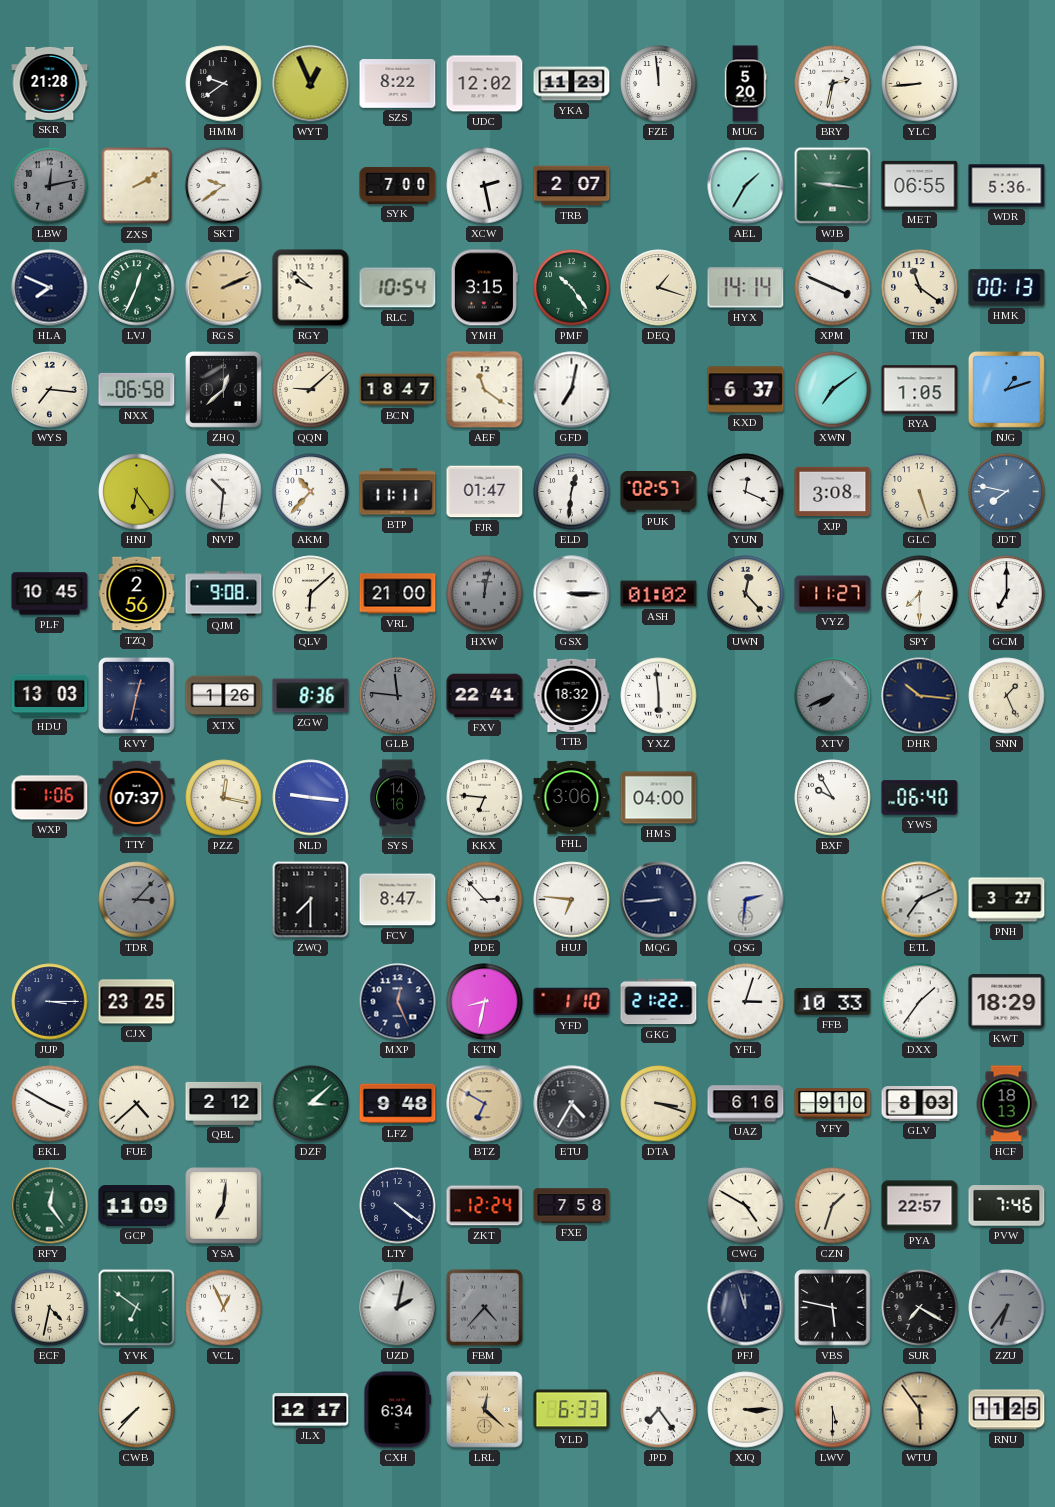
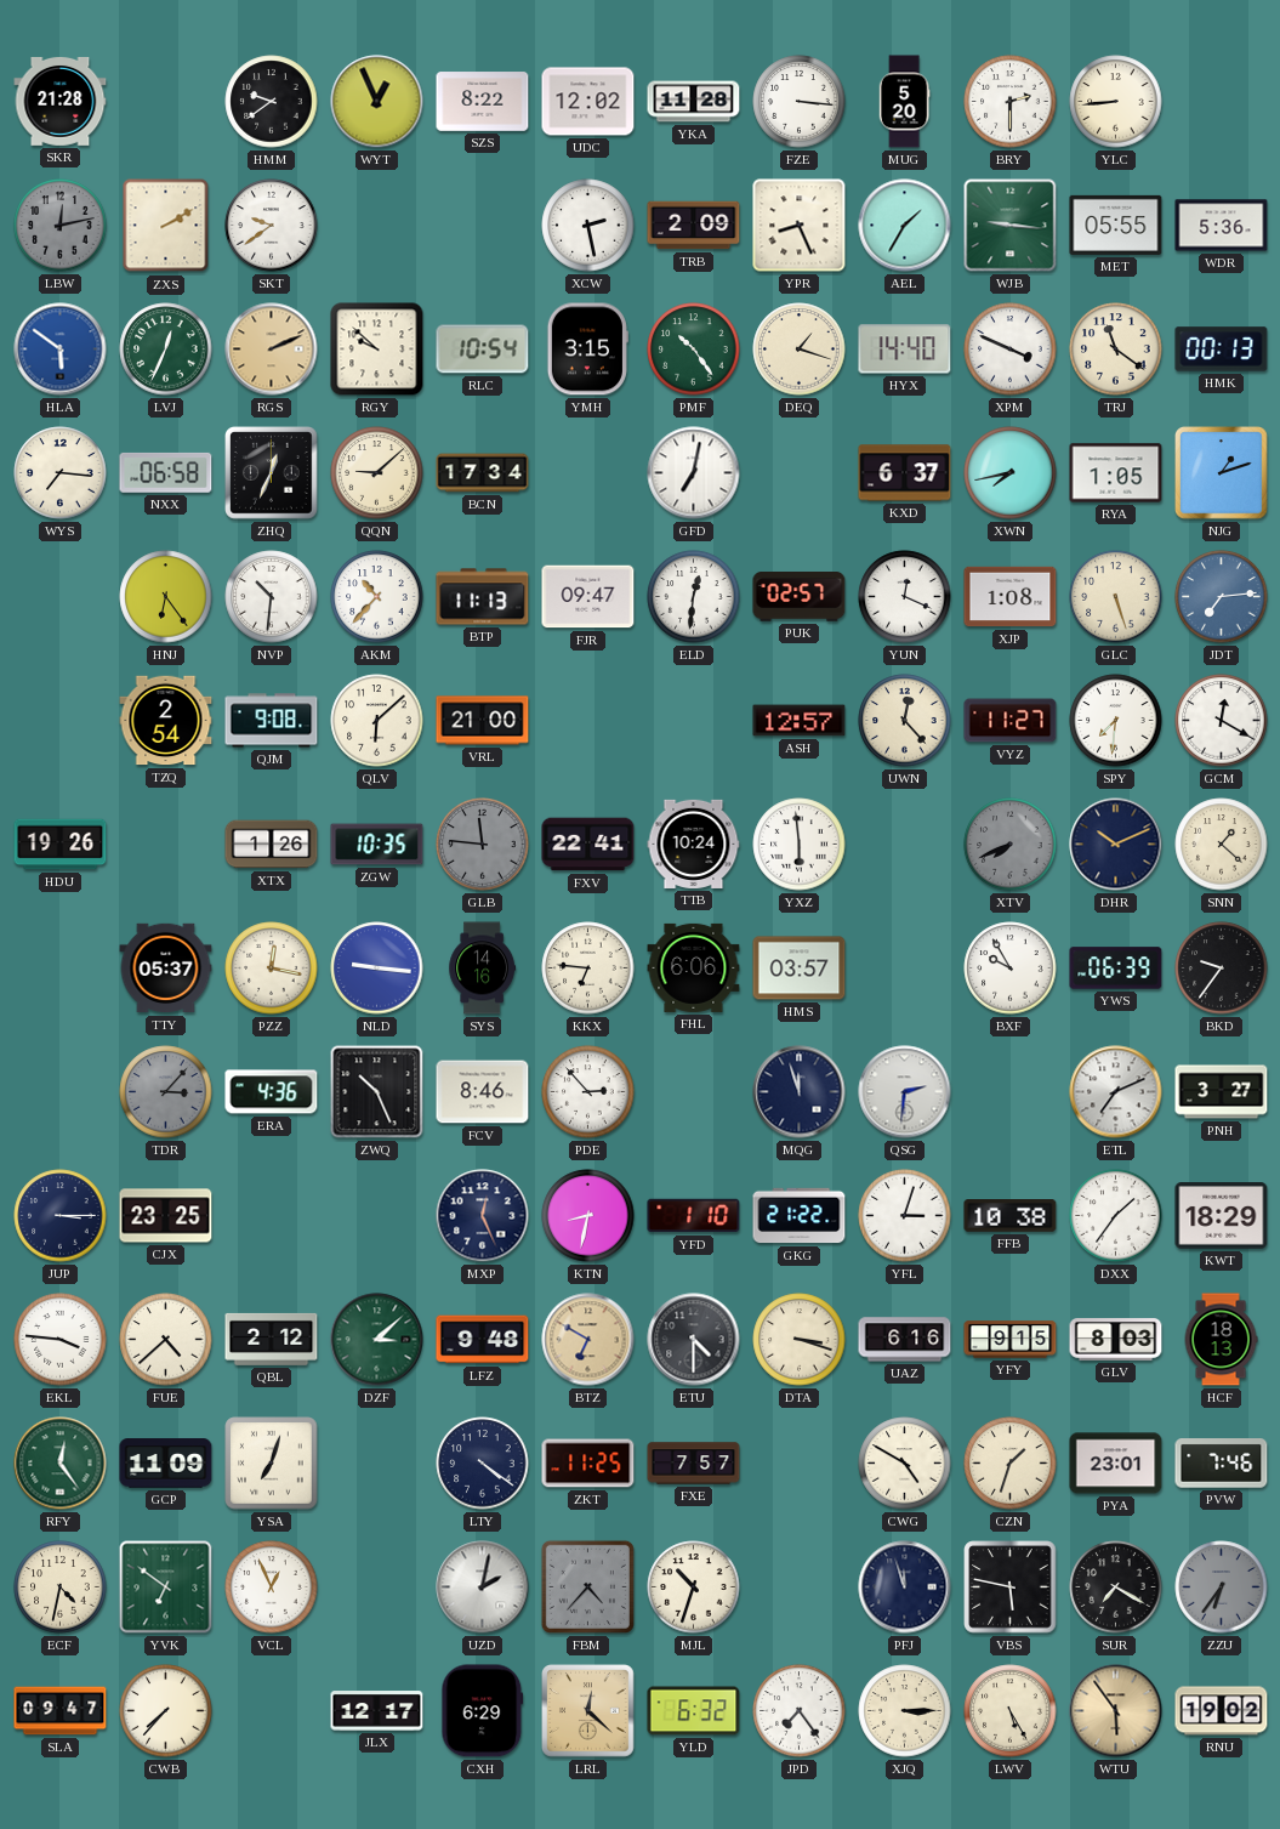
YKA: 11:23 -> 11:28 (694, 102)
FZE: 11:59 -> 3:16 (800, 102)
BRY: 2:32 -> 2:30 (1011, 102)
SYK: 7:00 -> none (398, 185)
TRB: 2:07 -> 2:09 (694, 226)
YPR: none -> 8:26 (800, 226)
MET: 06:55 -> 05:55 (1116, 225)
HLA: 7:49 -> 5:51 (61, 350)
HLA dial: navy -> blue (61, 350)
HYX: 14:14 -> 14:40 (905, 350)
ZHQ: 12:38 -> 12:34 (272, 473)
BCN: 18:47 -> 17:34 (483, 473)
AEF: 11:21 -> none (485, 390)
XWN: 7:09 -> 7:43 (1011, 473)
BTP: 11:11 -> 11:13 (483, 597)
FJR: 01:47 -> 09:47 (588, 597)
XJP: 3:08 -> 1:08 (1011, 597)
JDT: 7:47 -> 7:14 (1222, 597)
PLF: 10:45 -> none (50, 594)
TZQ: 2:56 -> 2:54 (166, 721)
HXW: 12:02 -> none (485, 594)
GSX: 3:15 -> none (572, 594)
ASH: 01:02 -> 12:57 (800, 721)
SPY: 7:30 -> 7:31 (1116, 721)
GCM: 7:00 -> 12:20 (1222, 721)
HDU: 13:03 -> 19:26 (61, 845)
KVY: 12:32 -> none (137, 696)
ZGW: 8:36 -> 10:35 (377, 845)
TTB: 18:32 -> 10:24 (694, 844)
DHR: 10:16 -> 10:11 (1116, 845)
SNN: 1:26 -> 1:22 (1222, 845)
WXP: 1:06 -> none (50, 798)
TTY: 07:37 -> 05:37 (166, 969)
FHL: 3:06 -> 6:06 (694, 967)
HMS: 04:00 -> 03:57 (800, 969)
YWS: 06:40 -> 06:39 (1116, 969)
BKD: none -> 9:36 (1222, 969)
ERA: none -> 4:36 (272, 1092)
ZWQ: 7:30 -> 10:26 (377, 1092)
FCV: 8:47 -> 8:46 (483, 1092)
HUJ: 6:46 -> none (572, 900)
MQG: 8:44 -> 11:57 (800, 1092)
FFB: 10:33 -> 10:38 (1011, 1216)
EKL: 3:50 -> 3:46 (61, 1340)
ETU: 4:35 -> 4:30 (694, 1340)
YFY: 9:10 -> 9:15 (1011, 1340)
YSA: 7:01 -> 7:03 (272, 1464)
ZKT: 12:24 -> 11:25 (588, 1464)
FXE: 7:58 -> 7:57 (694, 1464)
PYA: 22:57 -> 23:01 (1116, 1464)
MJL: none -> 10:33 (694, 1587)
SLA: none -> 09:47 (61, 1711)
CXH: 6:34 -> 6:29 (483, 1711)
YLD: 6:33 -> 6:32 (694, 1711)
LWV: 5:30 -> 5:25 (1011, 1711)
RNU: 11:25 -> 19:02 (1222, 1711)
